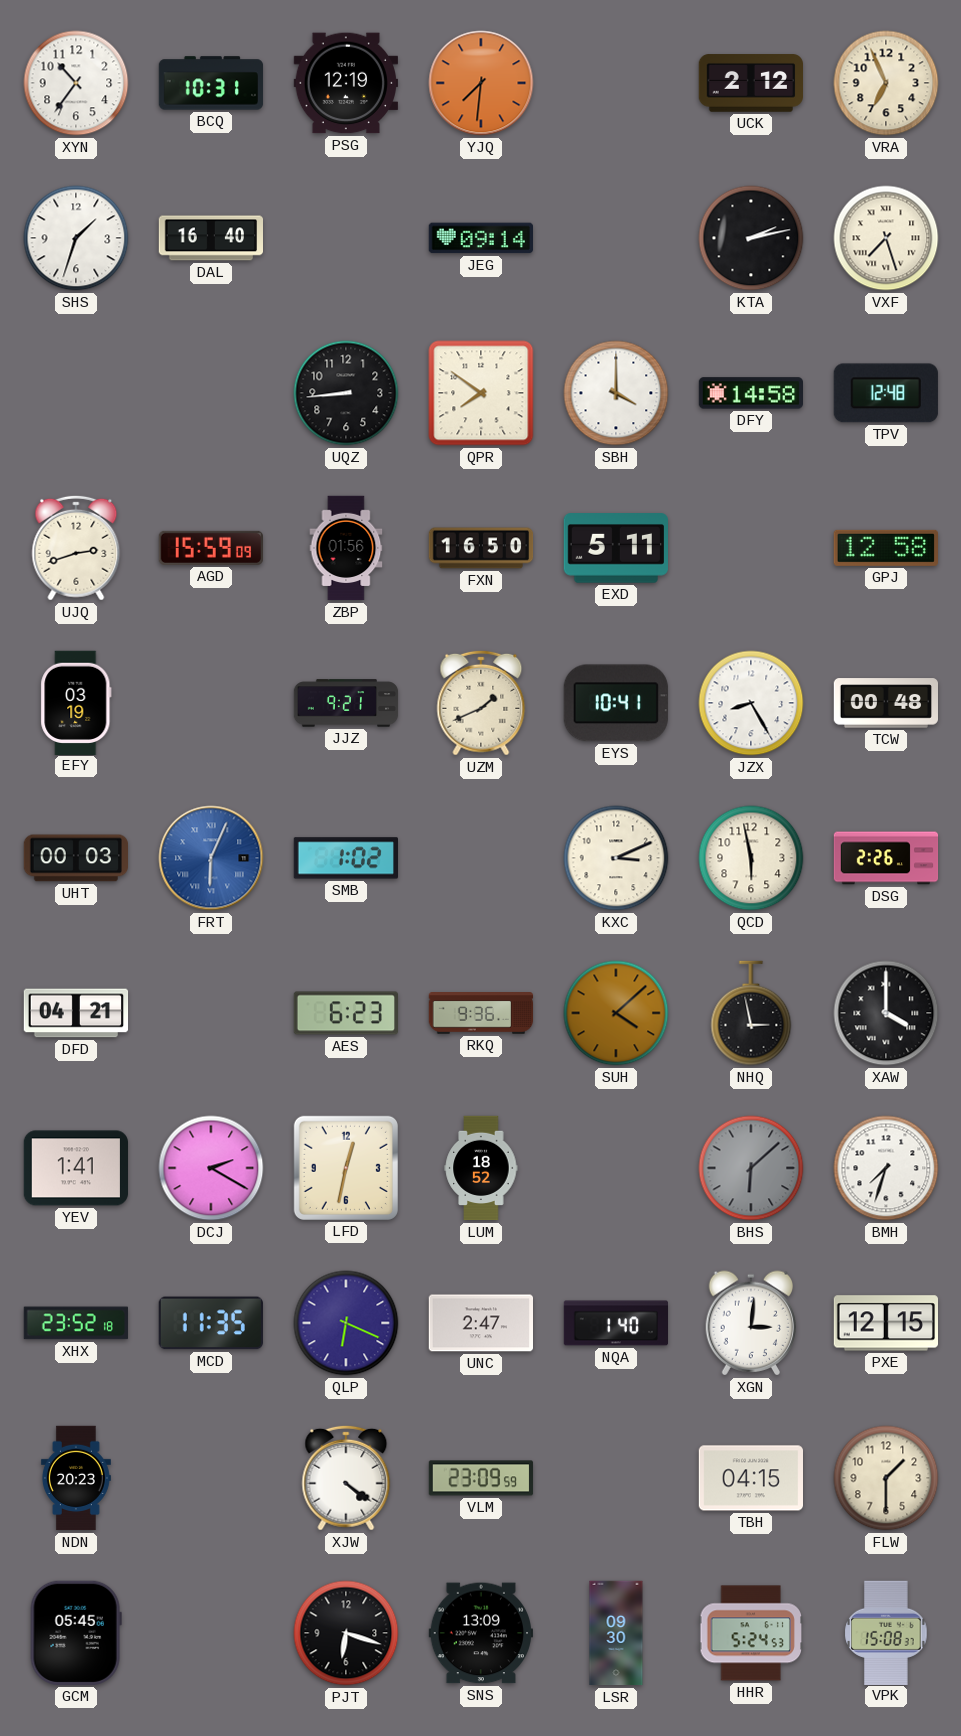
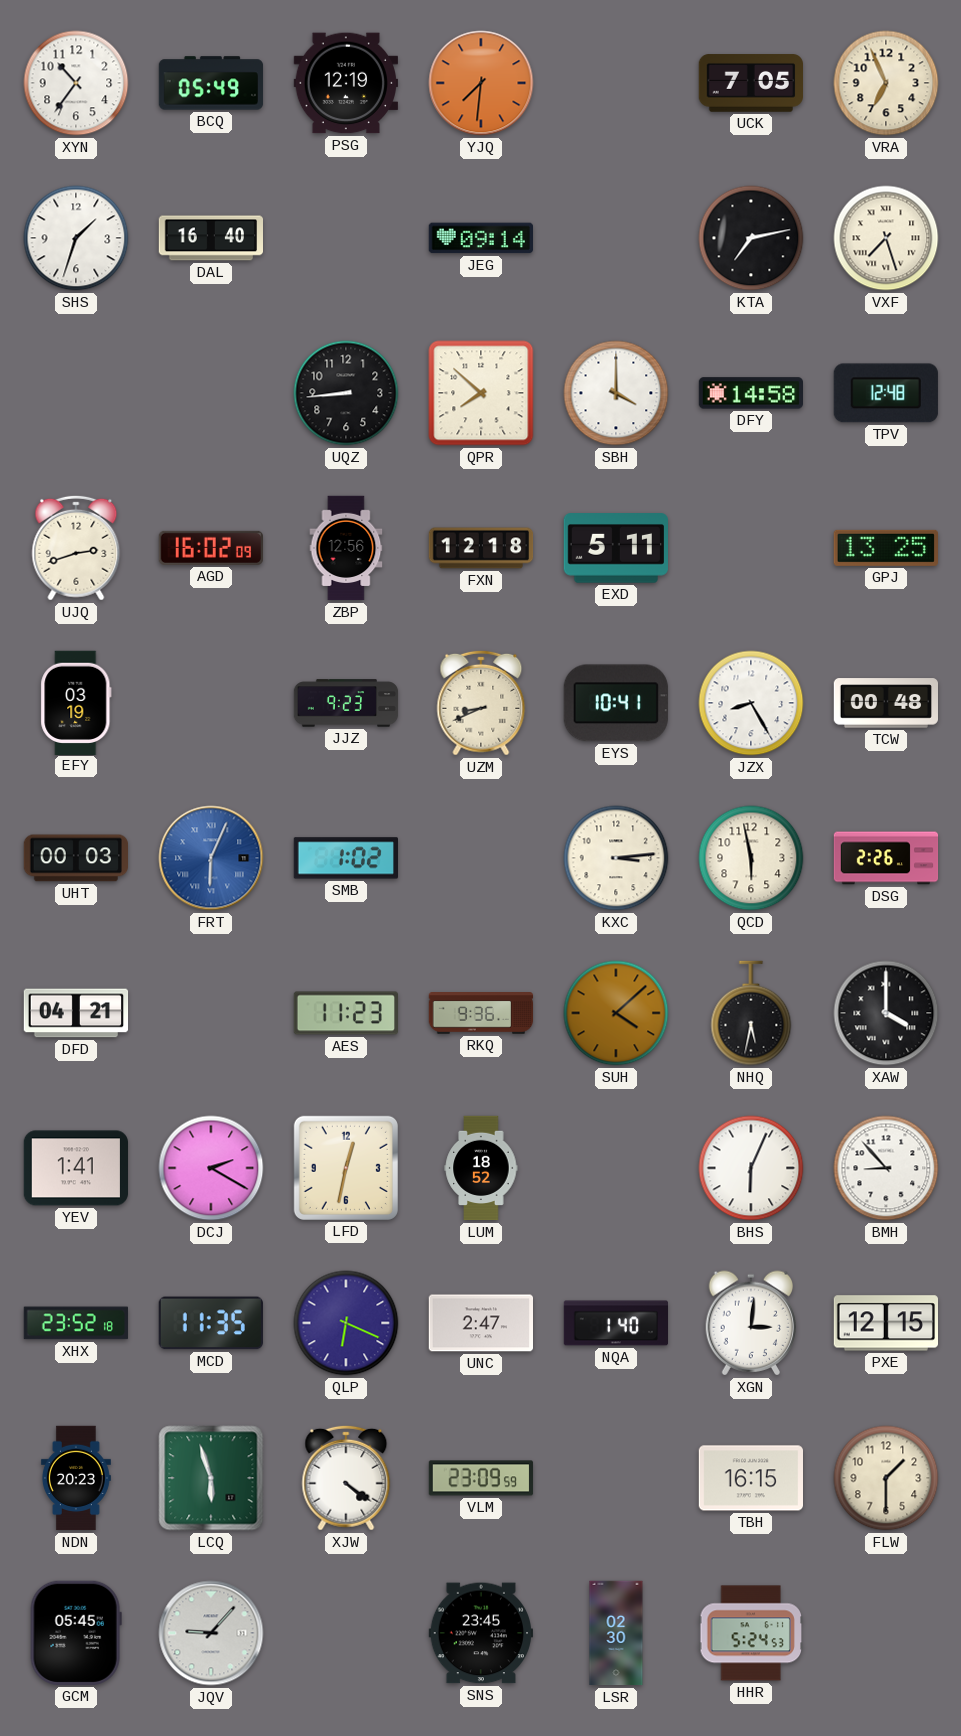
BCQ: 10:31 -> 05:49 (211, 83)
UCK: 2:12 -> 7:05 (750, 83)
KTA: 2:13 -> 7:13 (751, 238)
QPR: 7:51 -> 7:52 (481, 393)
AGD: 15:59 -> 16:02 (210, 548)
ZBP: 01:56 -> 12:56 (346, 548)
FXN: 16:50 -> 12:18 (481, 548)
GPJ: 12:58 -> 13:25 (886, 548)
JJZ: 9:21 -> 9:23 (346, 703)
UZM: 1:41 -> 8:41 (481, 703)
KXC: 3:11 -> 3:14 (616, 858)
AES: 6:23 -> 11:23 (345, 1013)
NHQ: 2:58 -> 5:32 (751, 1013)
BHS: 6:08 -> 6:04 (751, 1168)
BHS dial: grey -> white (751, 1168)
BMH: 7:33 -> 8:53 (886, 1168)
LCQ: none -> 5:57 (211, 1478)
TBH: 04:15 -> 16:15 (750, 1478)
JQV: none -> 9:07 (211, 1633)
PJT: 6:18 -> none (346, 1633)
SNS: 13:09 -> 23:45 (480, 1633)
LSR: 09:30 -> 02:30 (616, 1633)
VPK: 15:08 -> none (886, 1632)
